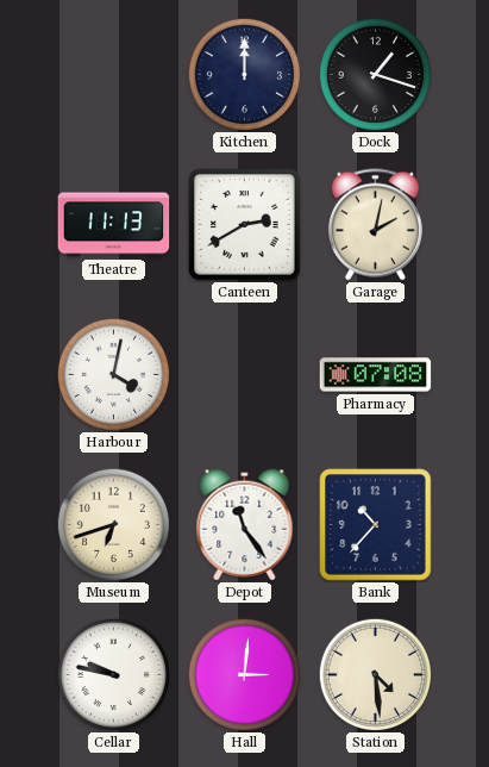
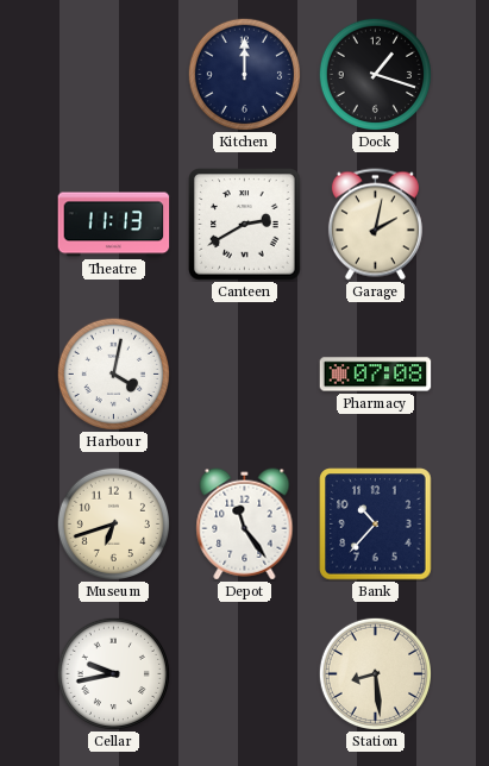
Cellar: 9:47 -> 9:43 (113, 673)
Hall: 3:01 -> none (244, 674)
Station: 4:29 -> 8:29 (375, 673)
